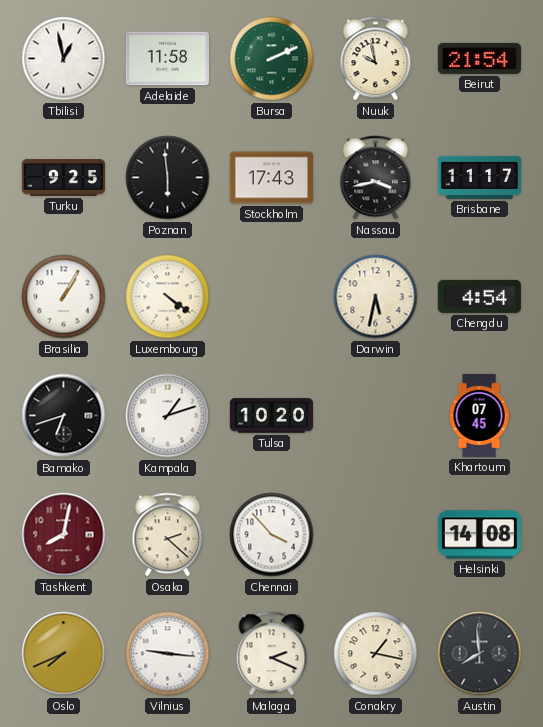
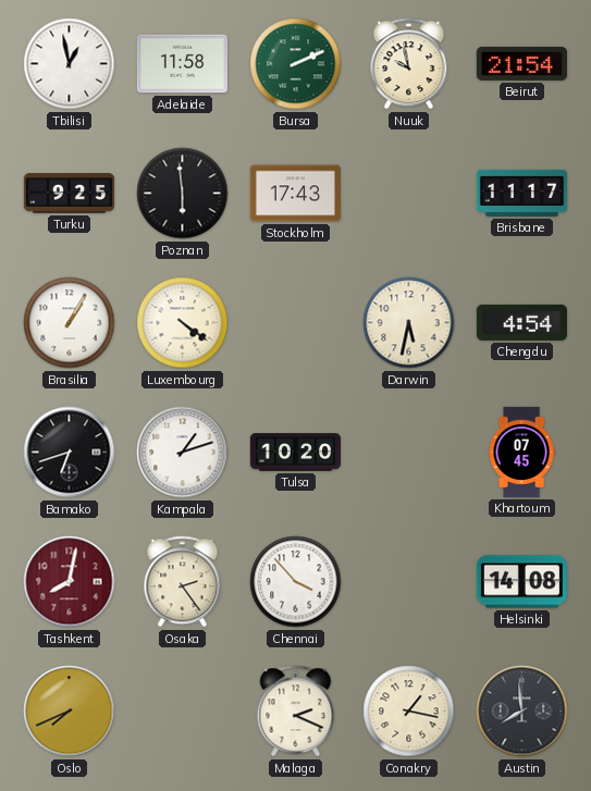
Nassau: 3:43 -> none (376, 178)
Osaka: 2:22 -> 2:24 (183, 582)
Vilnius: 9:16 -> none (168, 654)
